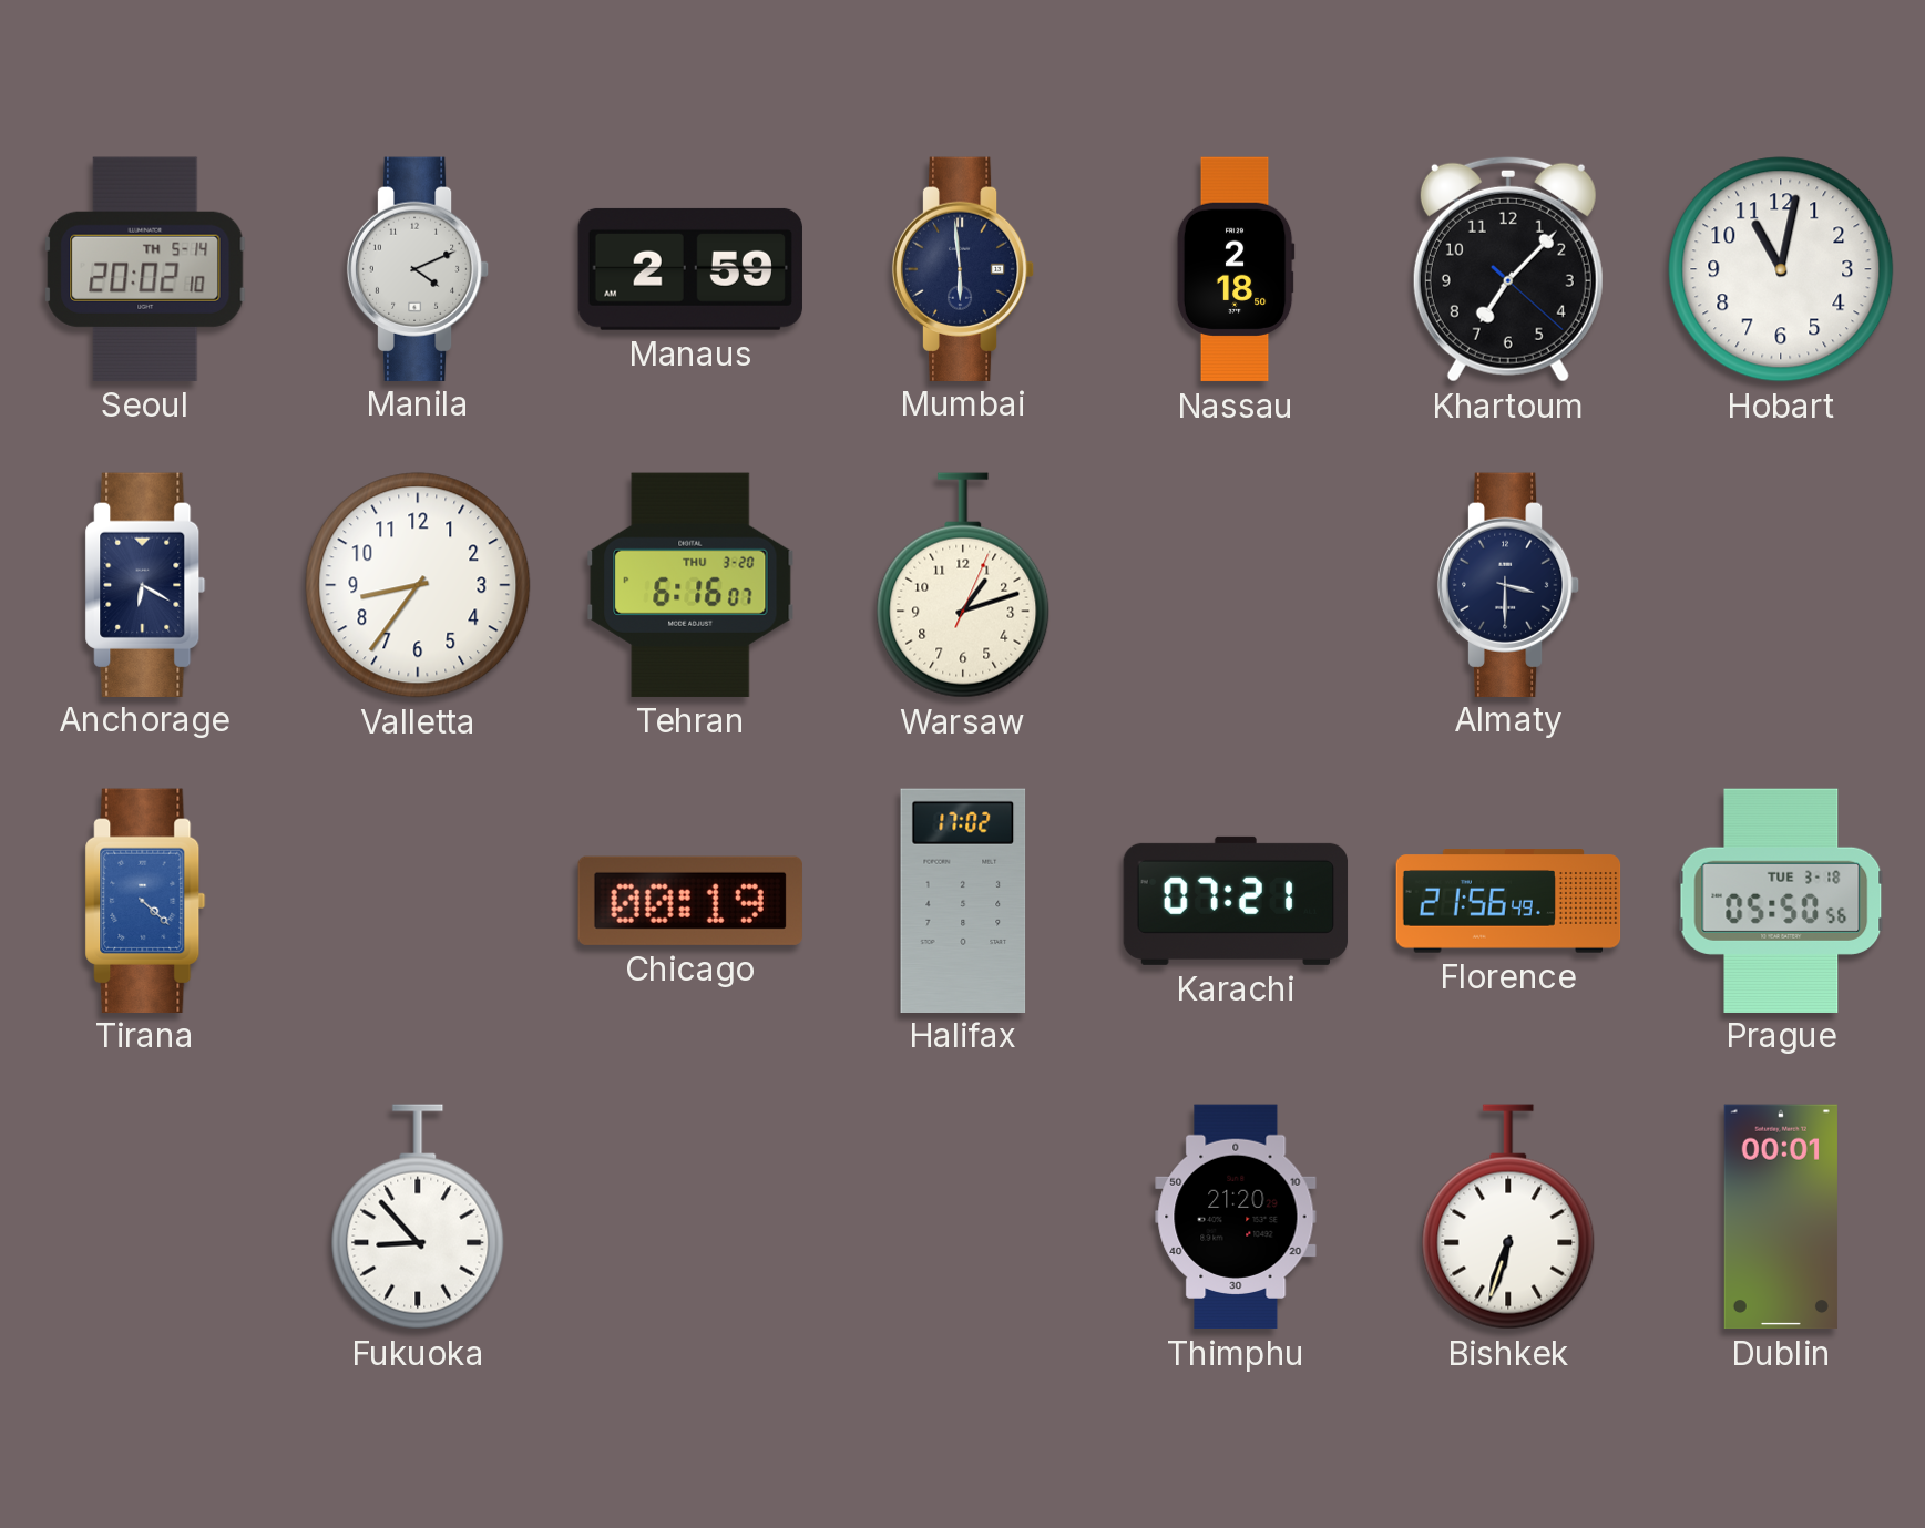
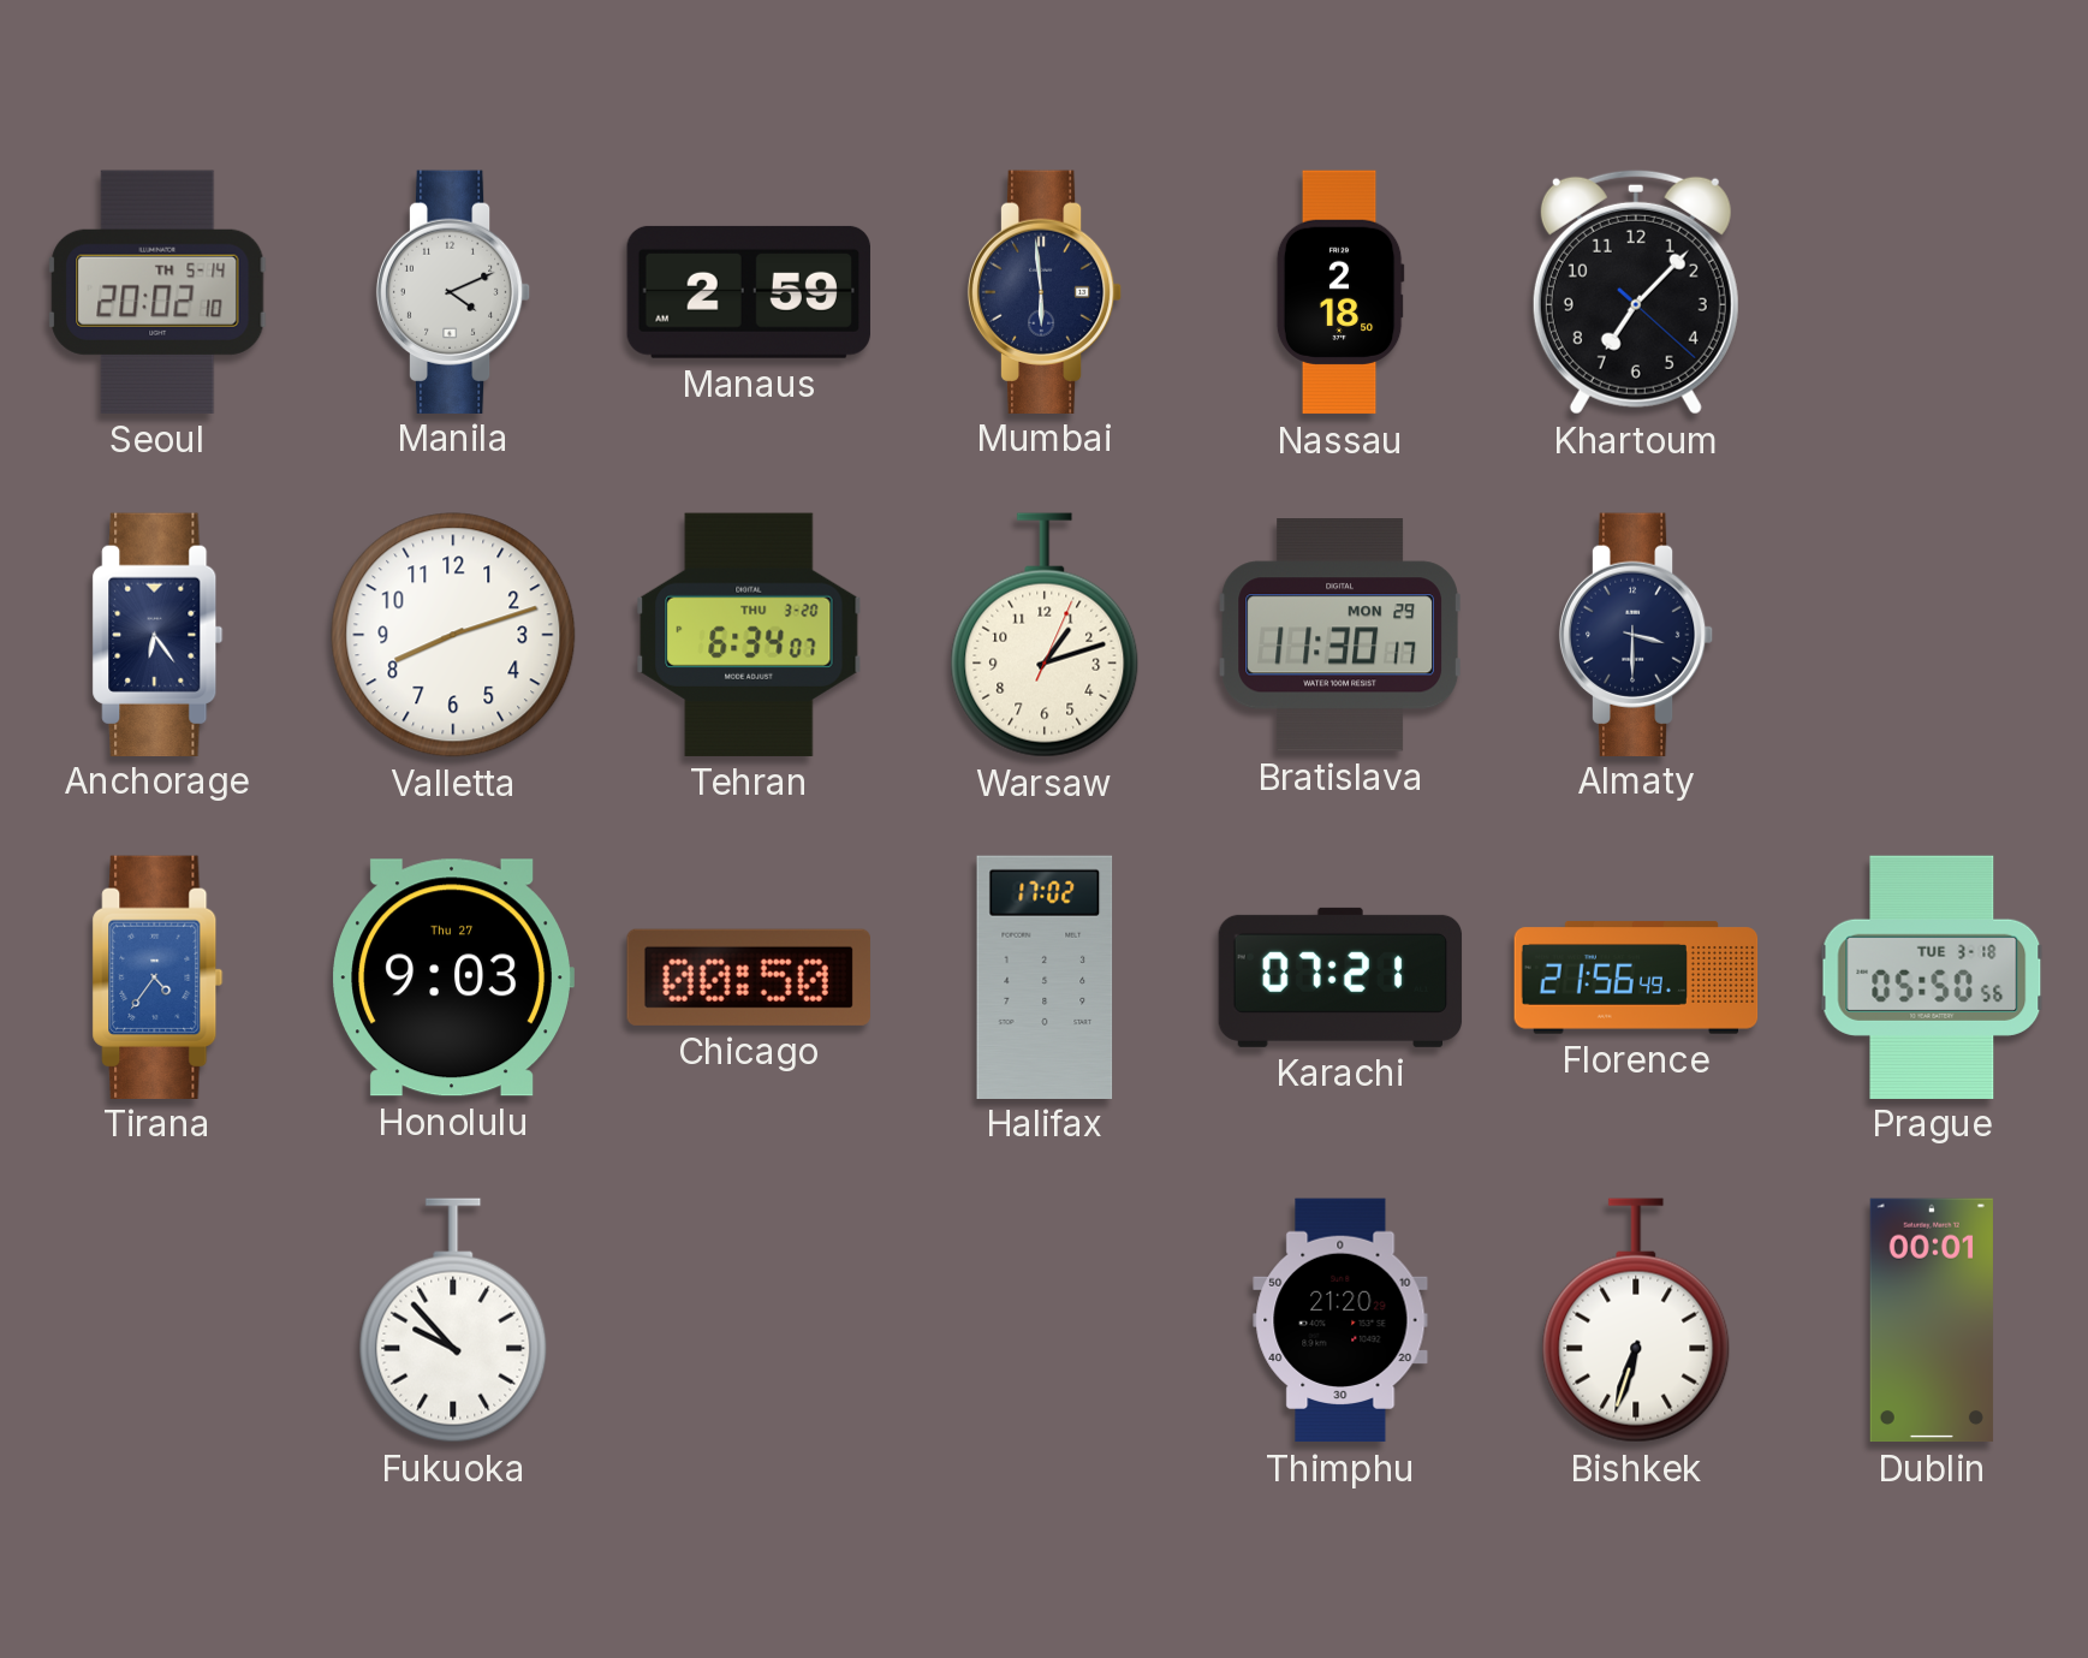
Hobart: 11:02 -> none (1781, 269)
Anchorage: 6:20 -> 6:24 (157, 634)
Valletta: 8:36 -> 8:12 (453, 635)
Tehran: 6:16 -> 6:34 (749, 635)
Bratislava: none -> 11:30 (1340, 635)
Tirana: 4:22 -> 4:36 (157, 976)
Honolulu: none -> 9:03 (453, 977)
Chicago: 00:19 -> 00:50 (749, 977)
Fukuoka: 8:53 -> 9:53 (453, 1320)
